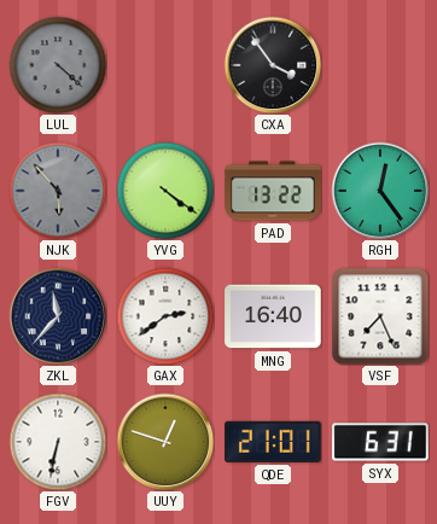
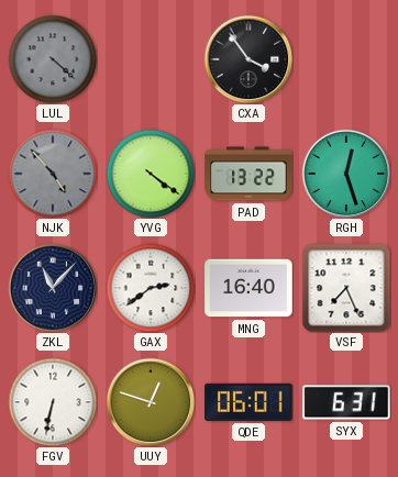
NJK: 5:53 -> 4:53 (53, 174)
RGH: 12:24 -> 12:27 (346, 174)
ZKL: 11:37 -> 11:07 (53, 288)
QDE: 21:01 -> 06:01 (248, 402)
